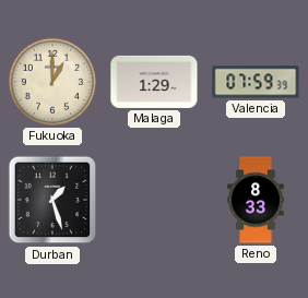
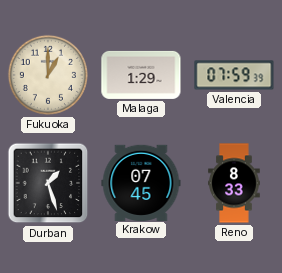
Krakow: none -> 07:45 (141, 182)
